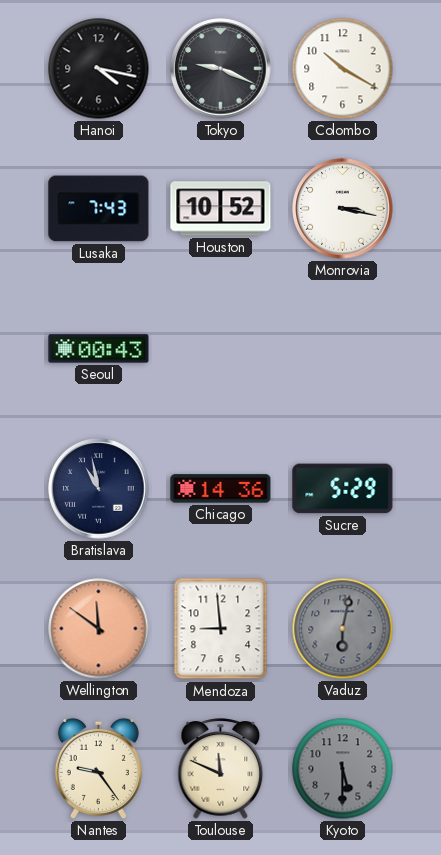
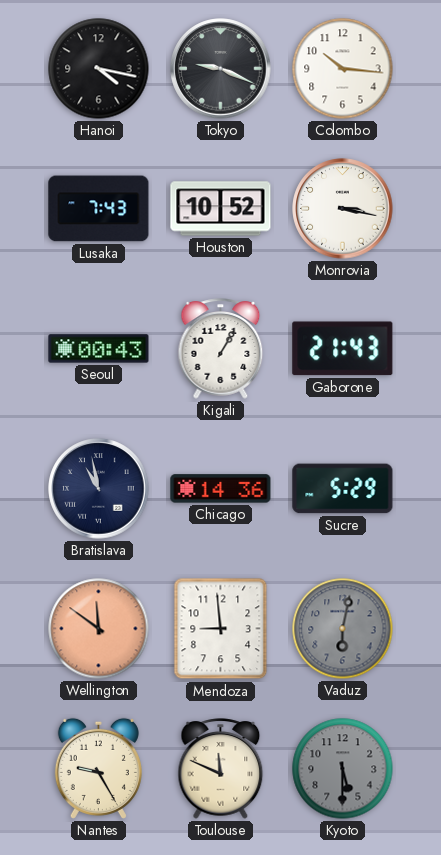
Colombo: 10:20 -> 10:16 (343, 69)
Kigali: none -> 1:05 (221, 349)
Gaborone: none -> 21:43 (343, 349)
Nantes: 9:24 -> 9:25 (98, 768)
